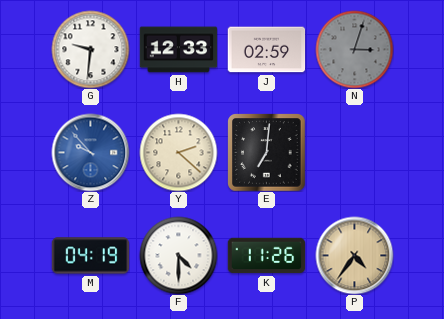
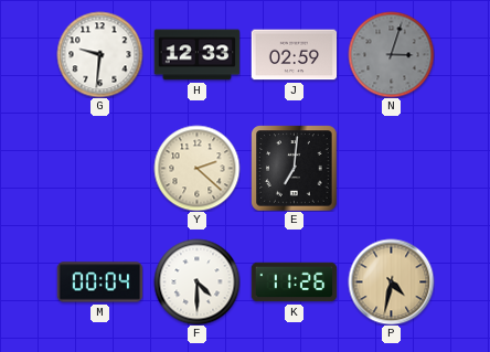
Z: 9:53 -> none (90, 152)
M: 04:19 -> 00:04 (99, 282)
P: 4:36 -> 4:32 (391, 281)
